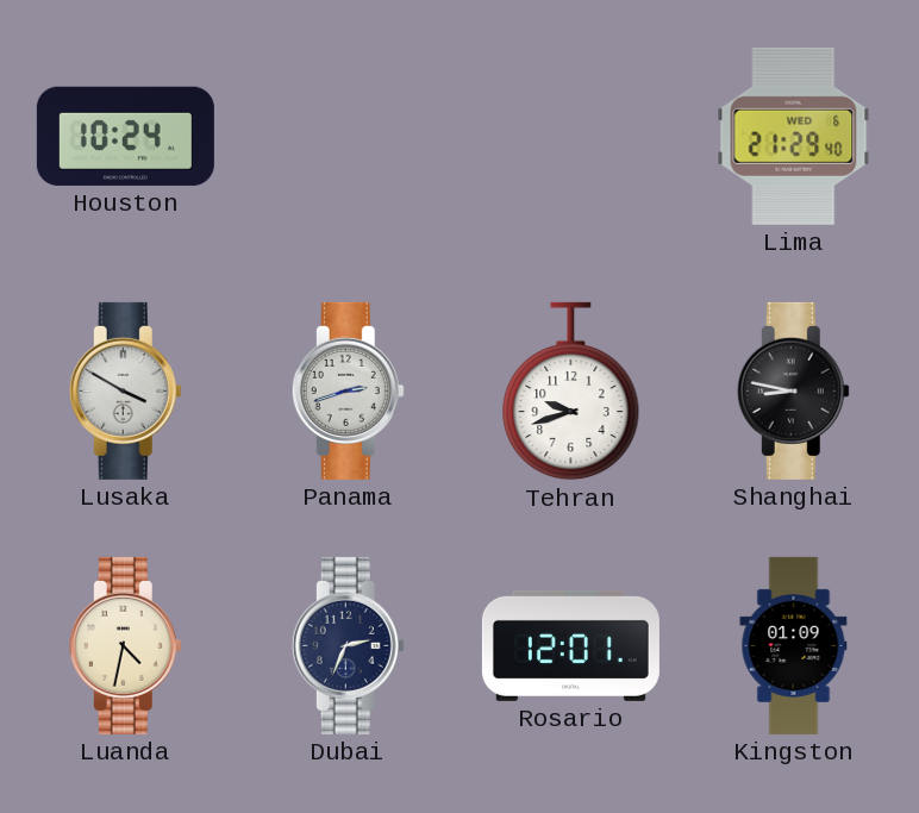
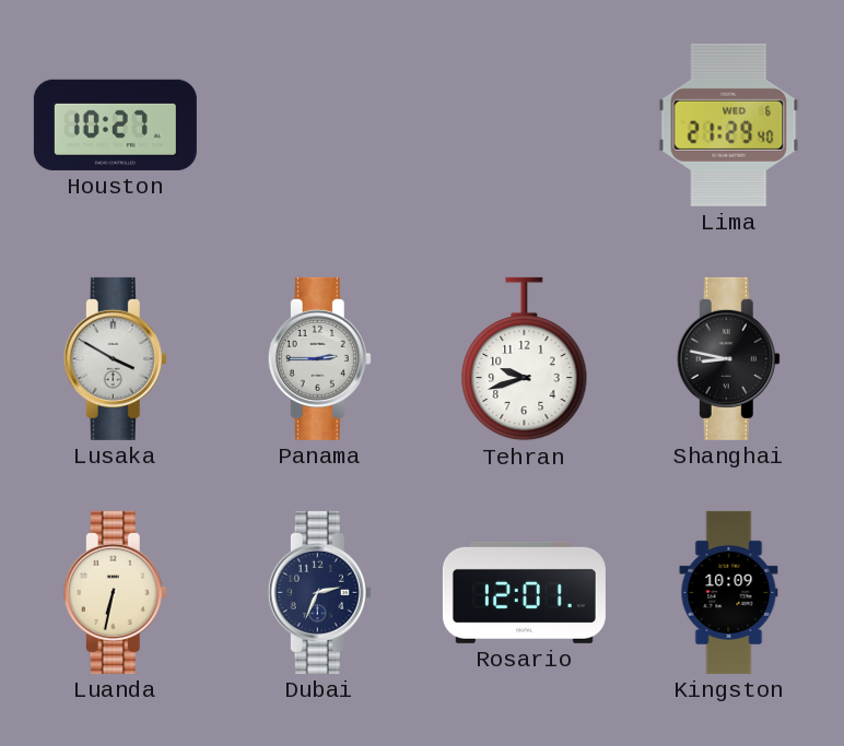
Houston: 10:24 -> 10:27 (115, 125)
Panama: 2:42 -> 2:45 (319, 358)
Luanda: 4:32 -> 6:32 (115, 592)
Kingston: 01:09 -> 10:09 (729, 592)
